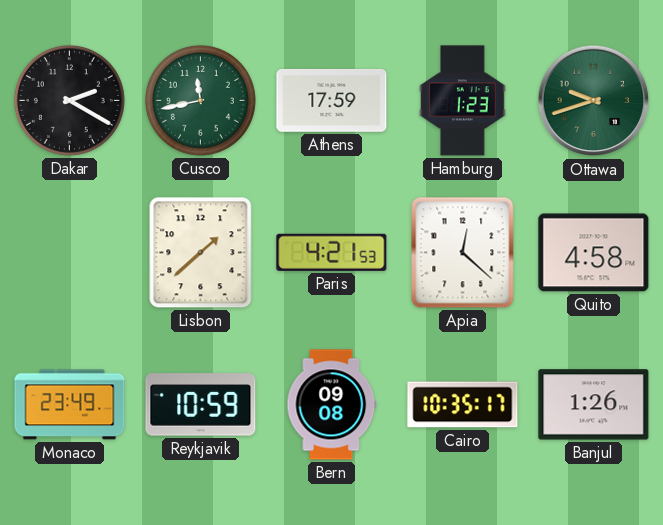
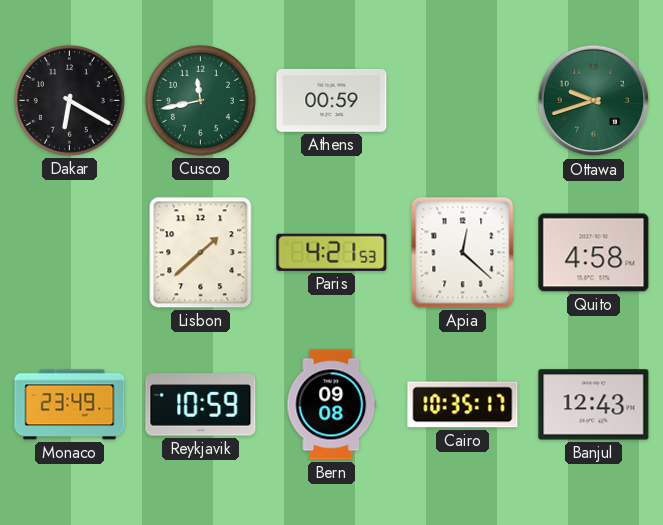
Dakar: 2:20 -> 6:20 (69, 100)
Athens: 17:59 -> 00:59 (332, 100)
Hamburg: 1:23 -> none (463, 101)
Banjul: 1:26 -> 12:43 (594, 405)
